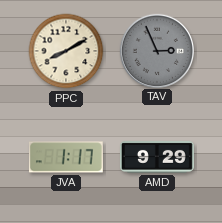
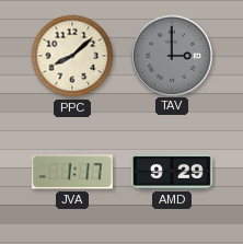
PPC: 8:10 -> 8:08 (72, 56)
TAV: 2:56 -> 3:00 (171, 55)
